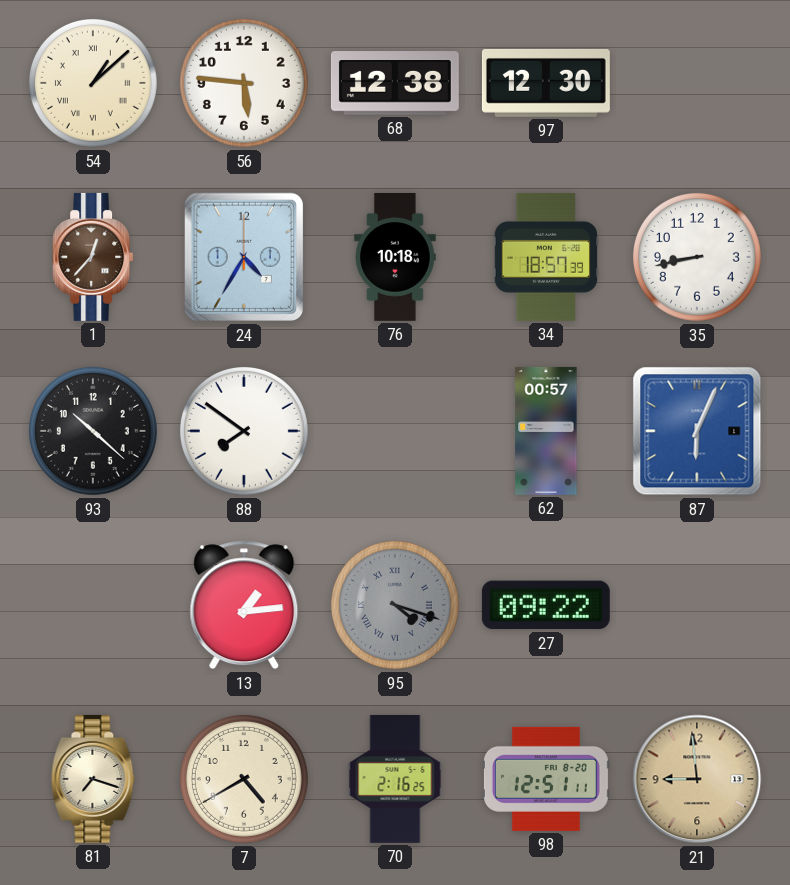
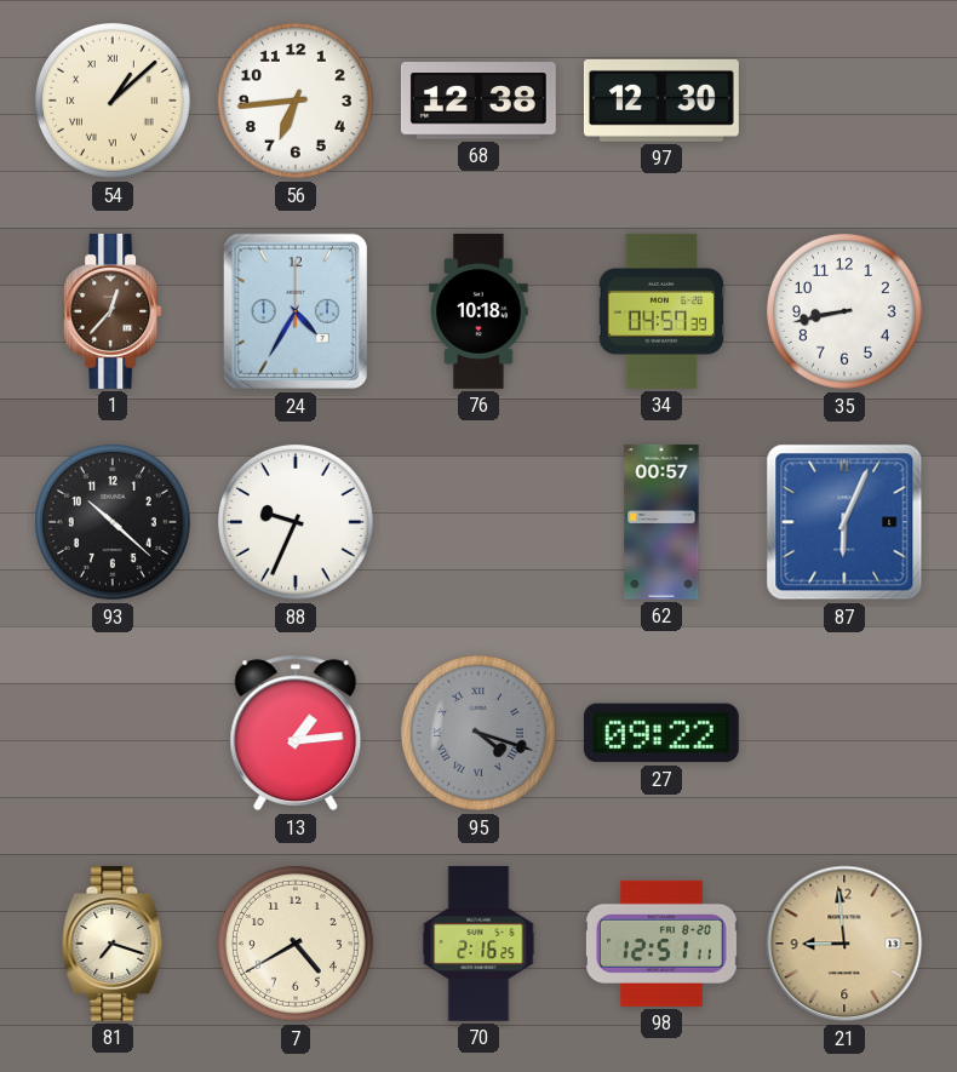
56: 5:46 -> 6:44 (296, 101)
34: 18:57 -> 04:57 (660, 311)
88: 7:51 -> 9:34 (296, 522)
